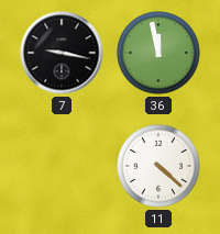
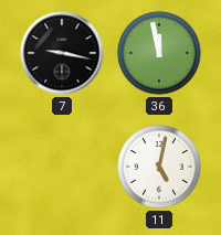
11: 4:22 -> 5:02 (159, 167)
